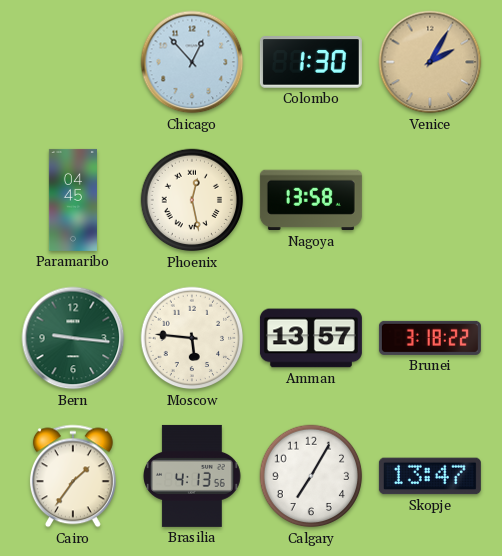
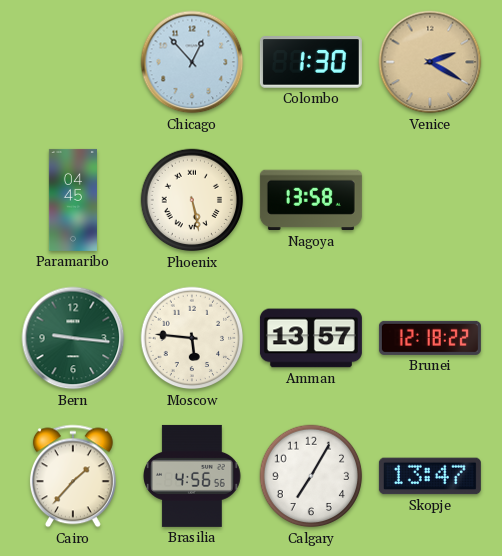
Venice: 2:05 -> 2:20 (430, 62)
Phoenix: 12:28 -> 5:28 (192, 200)
Brunei: 3:18 -> 12:18 (430, 338)
Cairo: 1:36 -> 1:37 (73, 476)
Brasilia: 4:13 -> 4:56 (193, 476)
